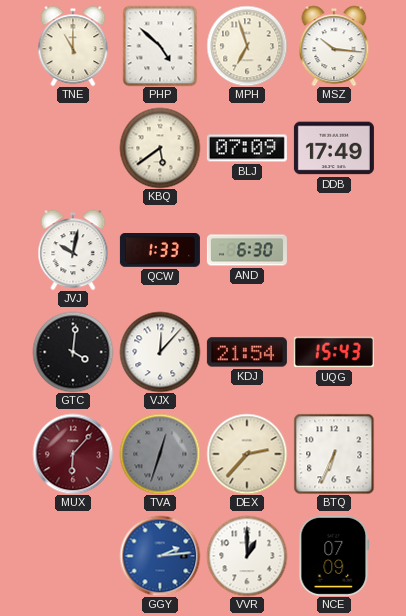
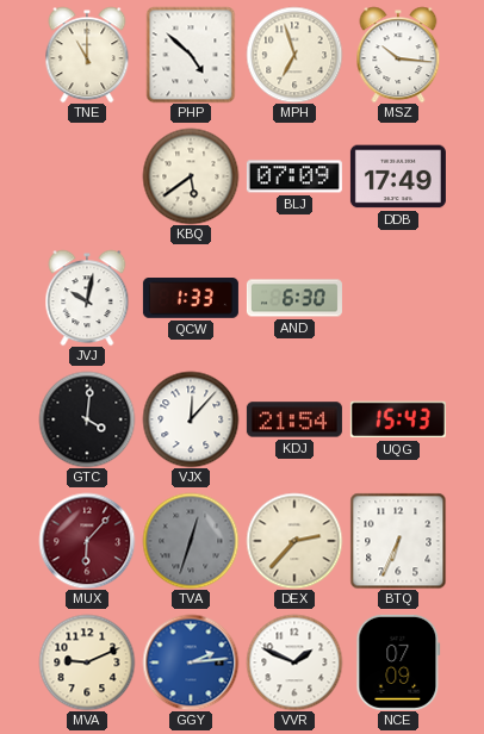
MVA: none -> 9:11 (87, 663)
VVR: 1:00 -> 1:49 (294, 663)
